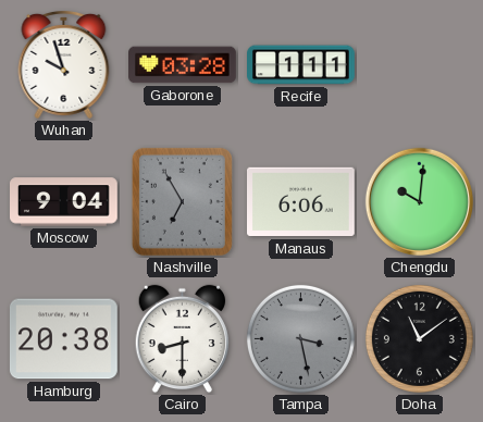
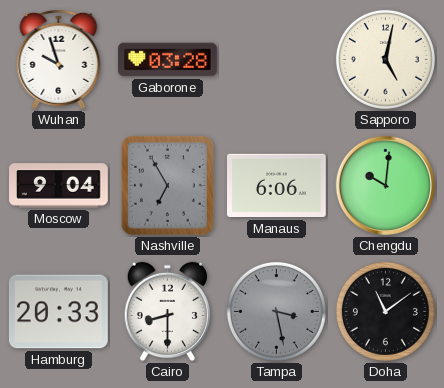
Recife: 1:11 -> none (301, 65)
Sapporo: none -> 5:02 (385, 59)
Hamburg: 20:38 -> 20:33 (59, 312)
